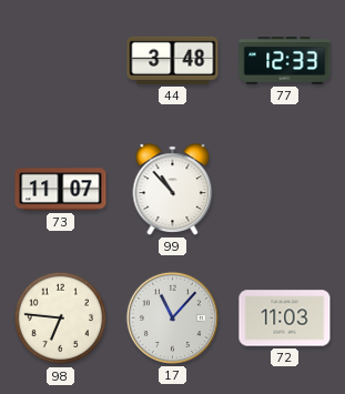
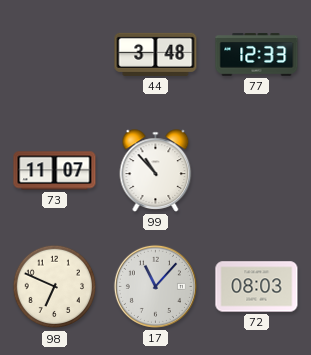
98: 6:46 -> 6:49 (55, 287)
72: 11:03 -> 08:03 (257, 287)
